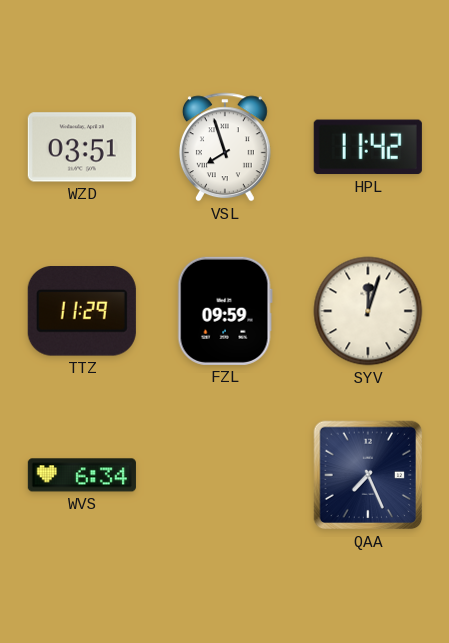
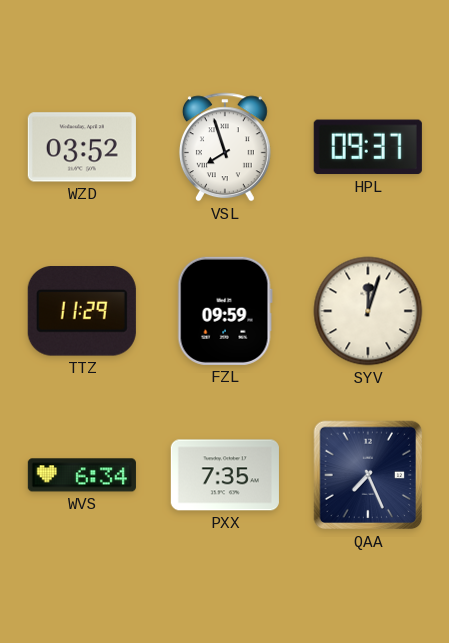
WZD: 03:51 -> 03:52 (82, 147)
HPL: 11:42 -> 09:37 (368, 147)
PXX: none -> 7:35 (225, 475)
